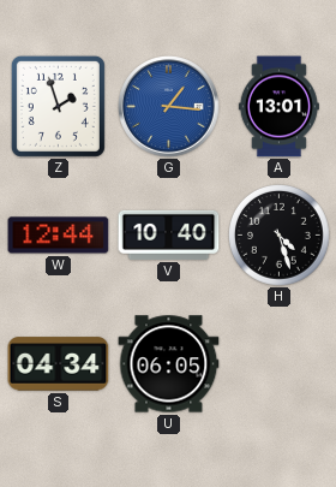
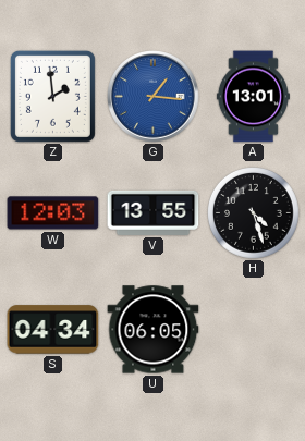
Z: 1:57 -> 1:59 (52, 96)
W: 12:44 -> 12:03 (53, 213)
V: 10:40 -> 13:55 (154, 212)
